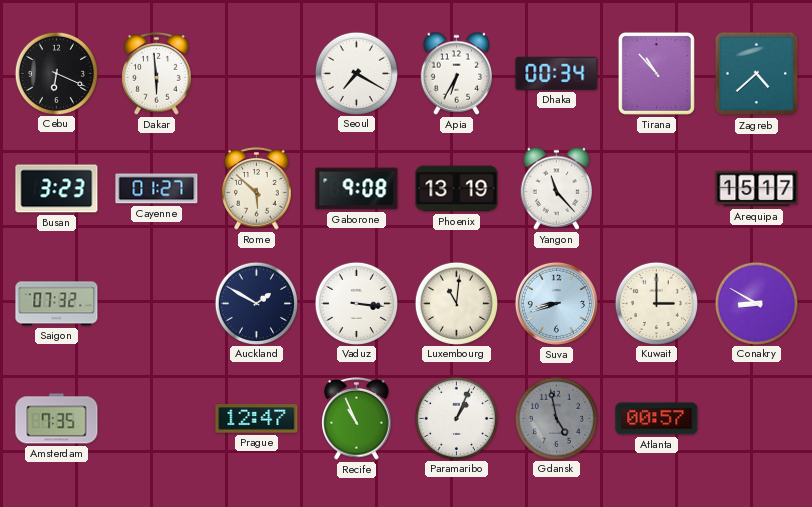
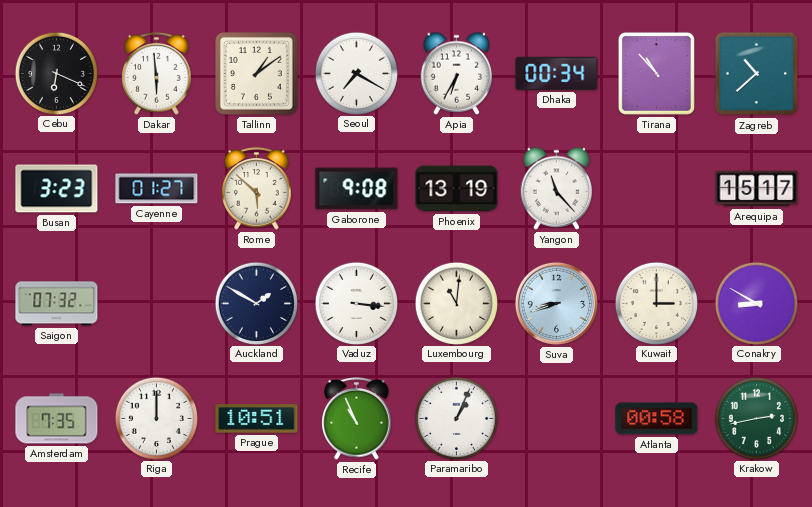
Tallinn: none -> 1:09 (256, 73)
Zagreb: 4:38 -> 10:38 (757, 74)
Riga: none -> 12:00 (156, 418)
Prague: 12:47 -> 10:51 (257, 419)
Gdansk: 4:58 -> none (556, 418)
Atlanta: 00:57 -> 00:58 (657, 419)
Krakow: none -> 2:43 (756, 418)
